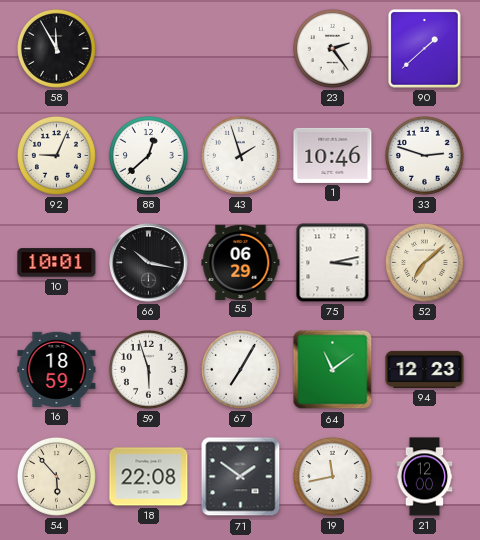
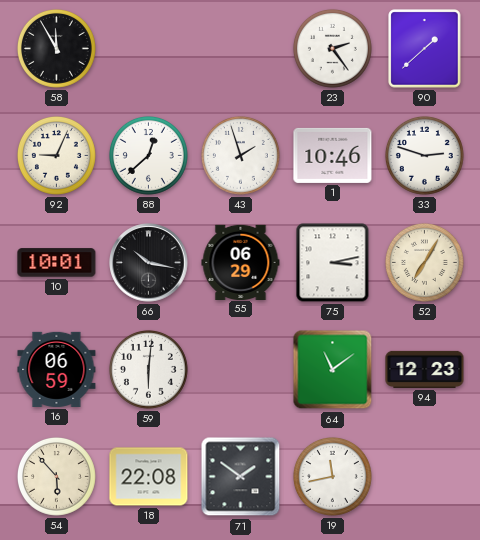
52: 7:08 -> 7:05 (424, 262)
16: 18:59 -> 06:59 (57, 369)
59: 5:57 -> 6:01 (148, 369)
67: 7:05 -> none (240, 369)
21: 12:00 -> none (425, 477)
